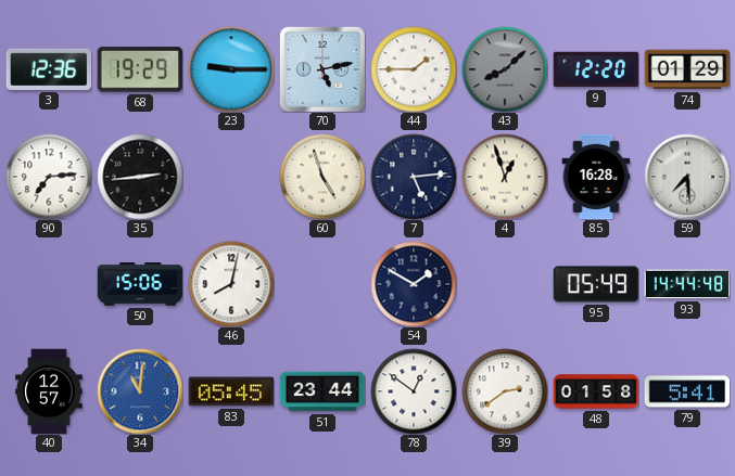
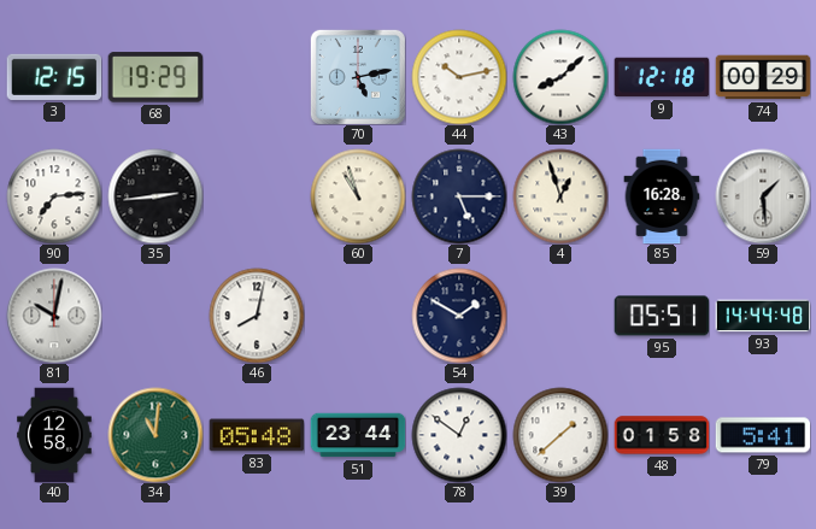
3: 12:36 -> 12:15 (54, 77)
23: 9:15 -> none (231, 69)
44: 1:45 -> 10:13 (459, 77)
43 dial: grey -> white (560, 77)
9: 12:20 -> 12:18 (662, 77)
74: 01:29 -> 00:29 (763, 77)
60: 4:57 -> 10:57 (358, 196)
7: 5:14 -> 5:15 (459, 196)
59: 7:29 -> 1:29 (763, 196)
81: none -> 10:02 (54, 316)
50: 15:06 -> none (140, 285)
95: 05:49 -> 05:51 (662, 316)
40: 12:57 -> 12:58 (54, 435)
34 dial: blue -> green (155, 435)
83: 05:45 -> 05:48 (257, 435)
39: 2:39 -> 1:38 (560, 435)
